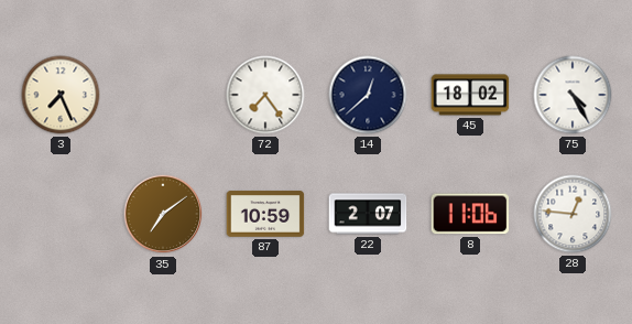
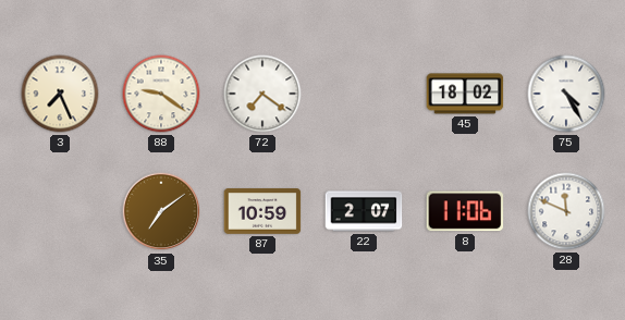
88: none -> 9:21 (161, 94)
72: 7:24 -> 7:21 (262, 94)
14: 12:38 -> none (368, 95)
28: 12:46 -> 11:49 (566, 211)
